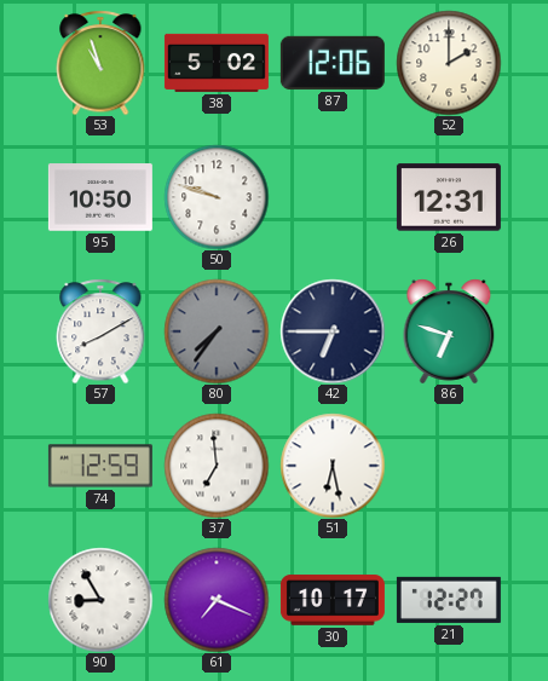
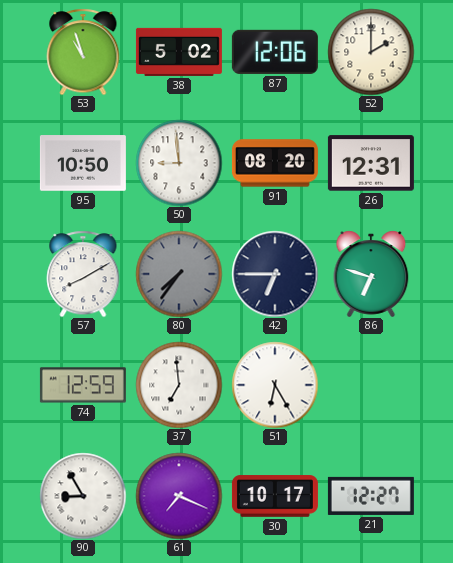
50: 9:48 -> 8:59 (179, 163)
91: none -> 08:20 (275, 163)
51: 6:28 -> 6:25 (275, 385)
